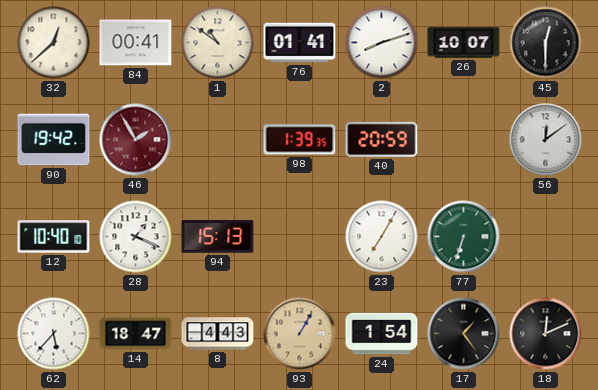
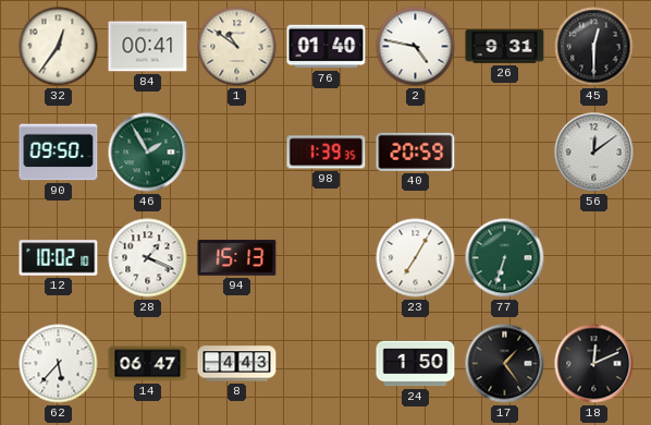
32: 12:38 -> 12:36 (59, 47)
76: 01:41 -> 01:40 (327, 47)
2: 8:12 -> 4:47 (416, 47)
26: 10:07 -> 9:31 (505, 47)
90: 19:42 -> 09:50 (59, 153)
46 dial: burgundy -> green (148, 153)
12: 10:40 -> 10:02 (59, 258)
14: 18:47 -> 06:47 (148, 364)
93: 1:05 -> none (300, 334)
24: 1:54 -> 1:50 (416, 364)
